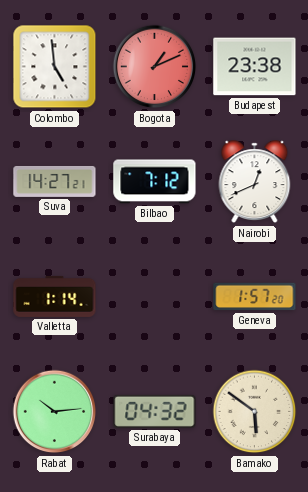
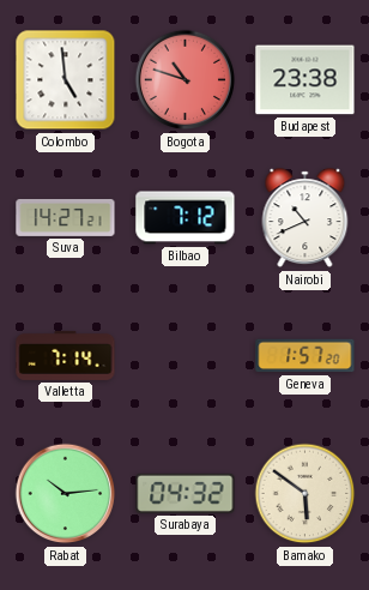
Bogota: 1:11 -> 10:48 (186, 80)
Nairobi: 12:41 -> 10:41 (306, 218)
Valletta: 1:14 -> 7:14 (66, 355)
